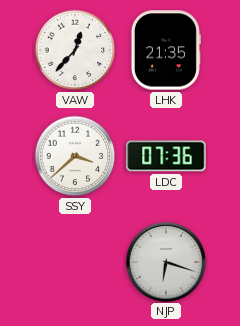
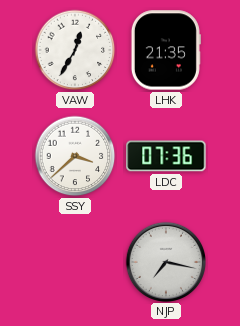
VAW: 12:37 -> 12:35 (75, 50)
NJP: 6:18 -> 7:17 (165, 261)
